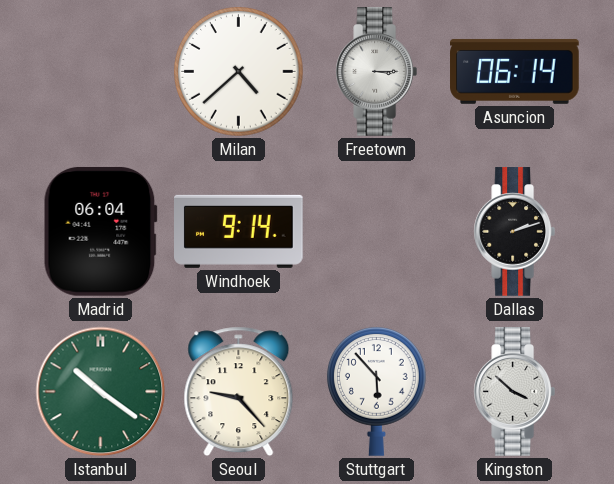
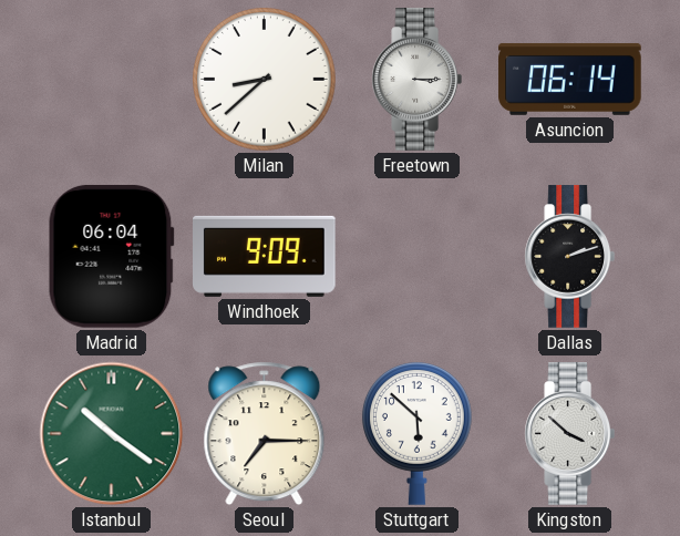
Milan: 4:38 -> 8:38 (265, 80)
Windhoek: 9:14 -> 9:09 (265, 256)
Seoul: 9:23 -> 7:15 (265, 434)
Stuttgart: 5:53 -> 5:52 (418, 434)
